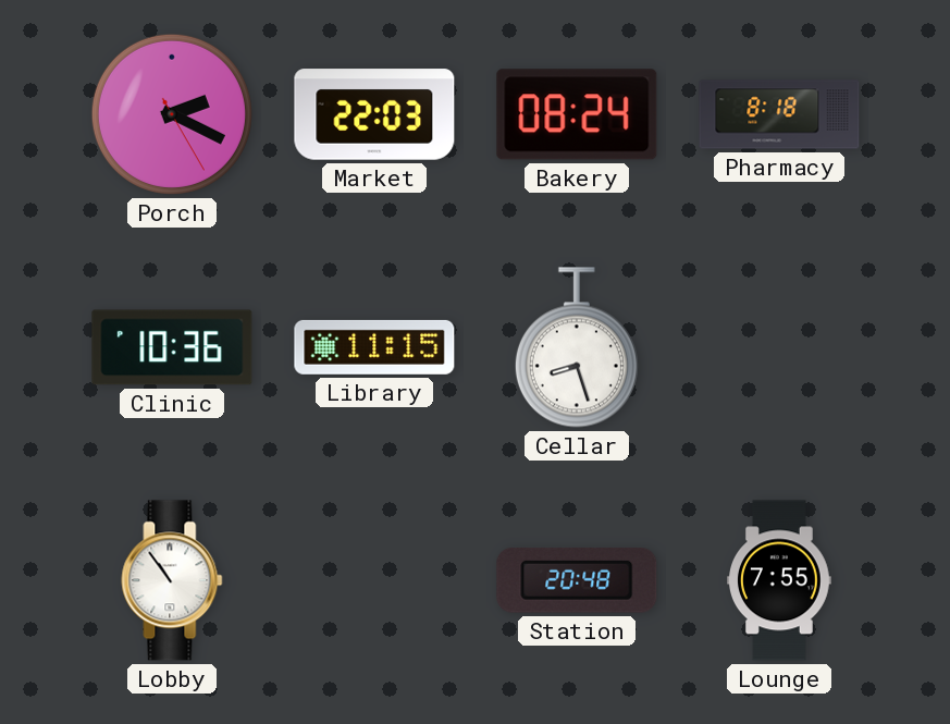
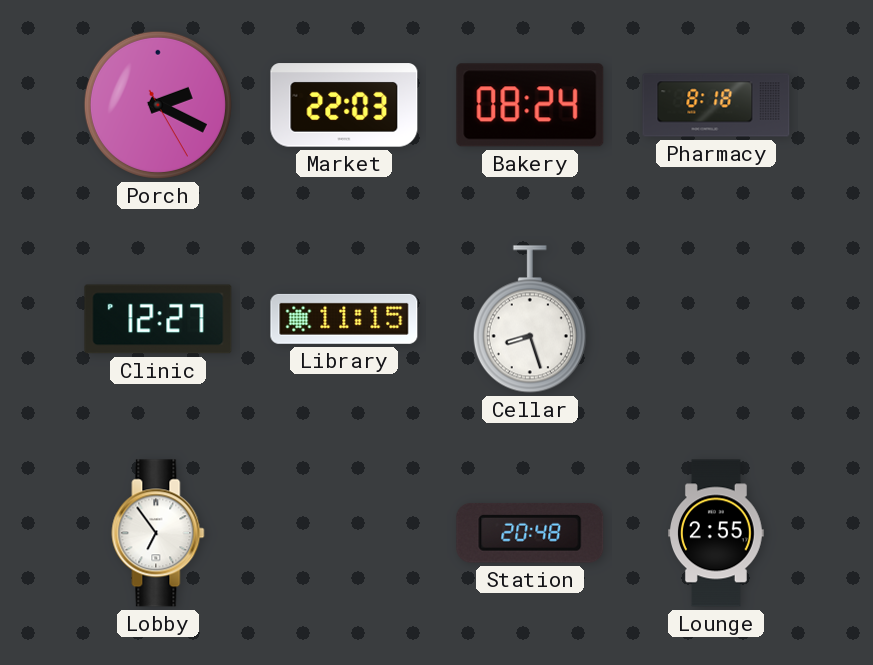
Clinic: 10:36 -> 12:27 (158, 319)
Lobby: 10:54 -> 6:54 (158, 533)
Lounge: 7:55 -> 2:55 (717, 533)
